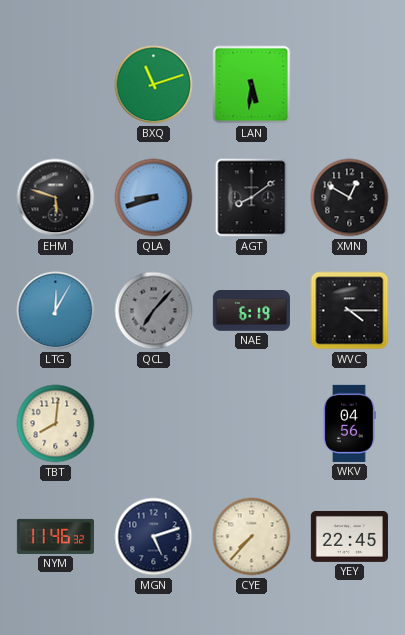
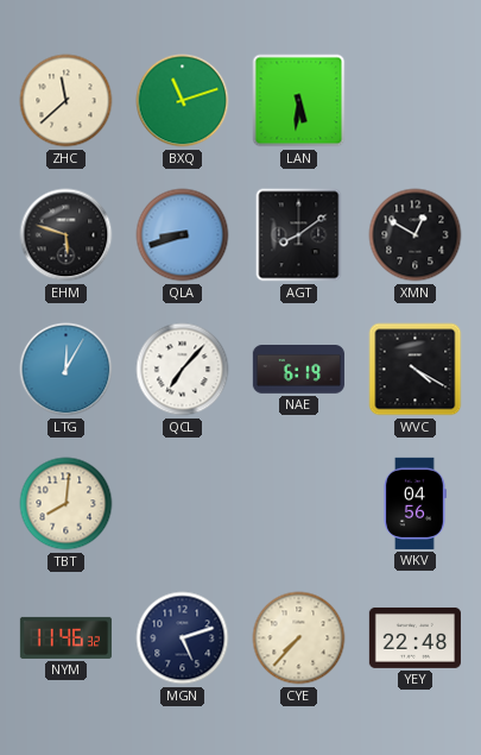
ZHC: none -> 11:38 (67, 101)
QCL dial: grey -> white (183, 370)
WVC: 4:15 -> 4:20 (416, 370)
YEY: 22:45 -> 22:48 (414, 637)
